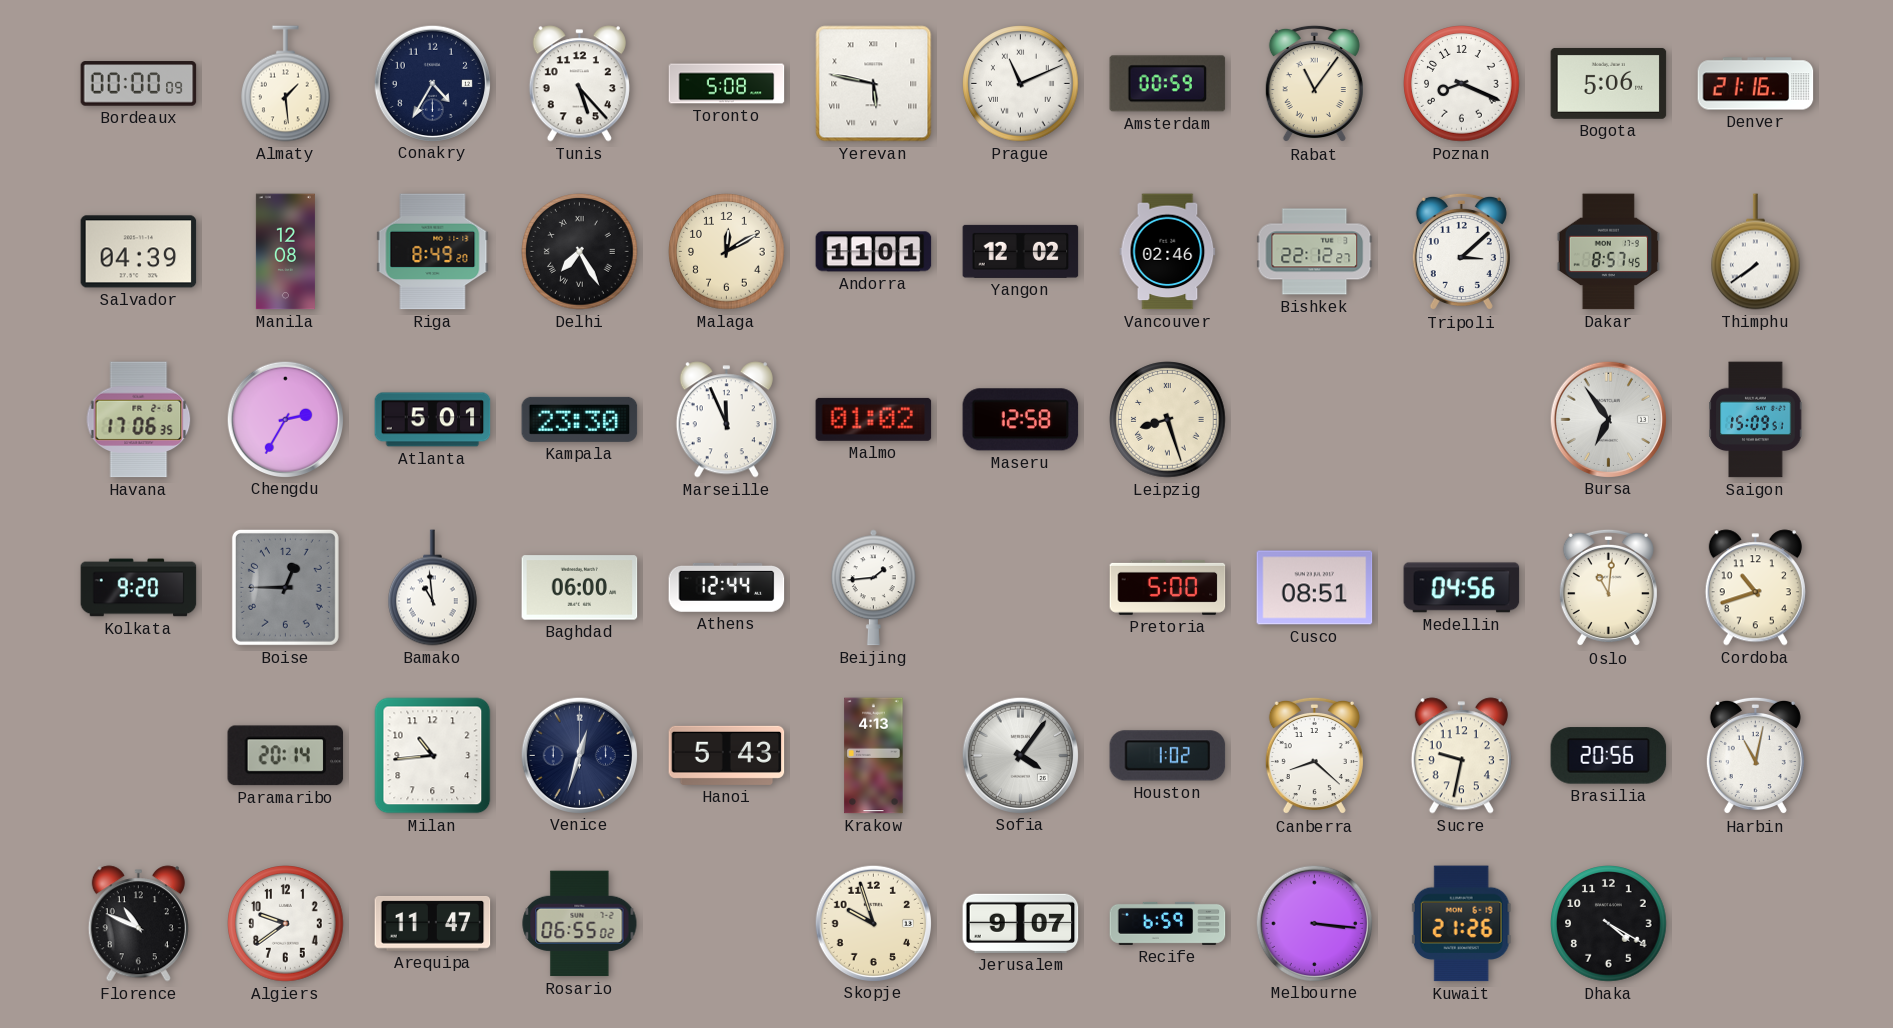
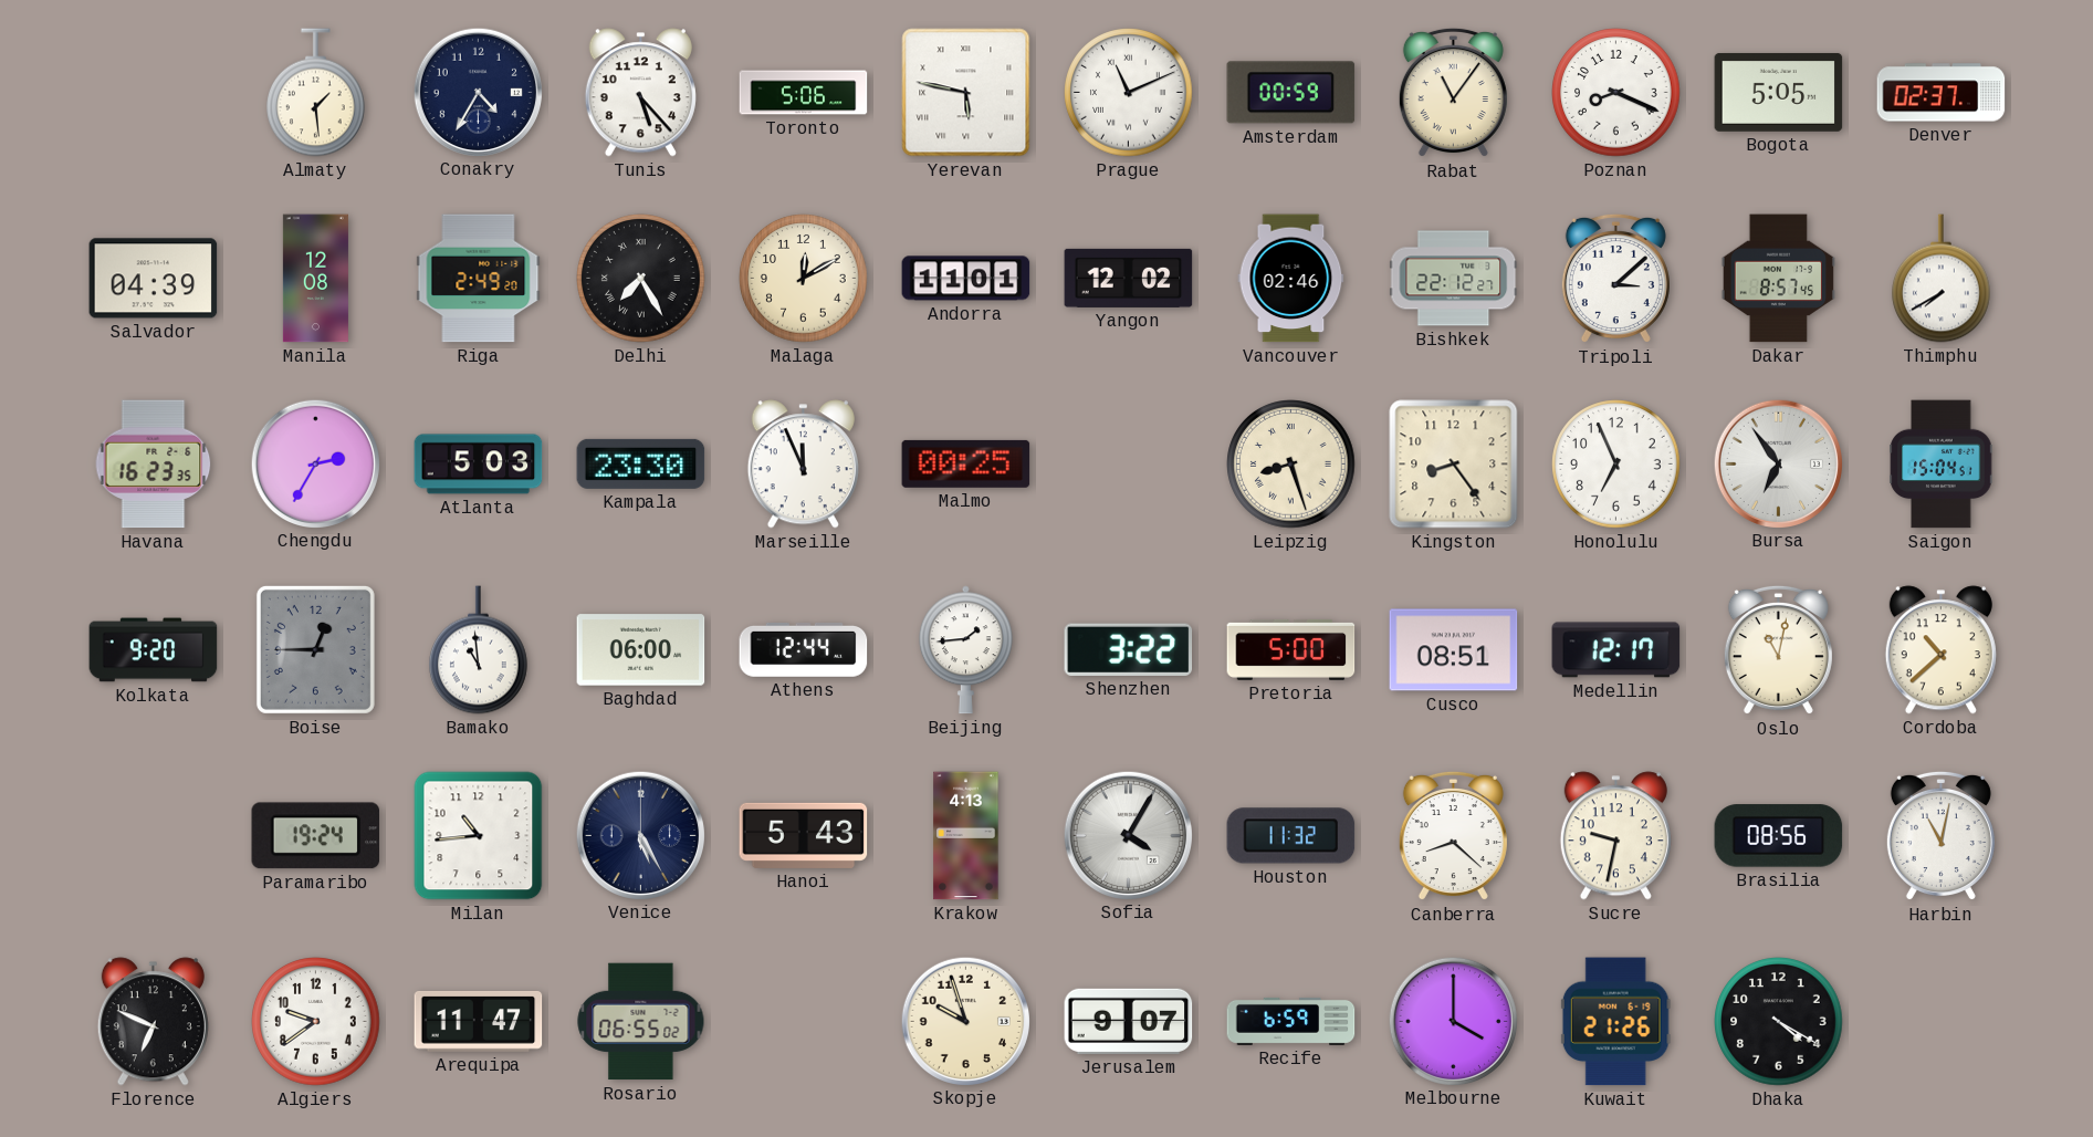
Bordeaux: 00:00 -> none (139, 84)
Toronto: 5:08 -> 5:06 (804, 93)
Bogota: 5:06 -> 5:05 (1779, 93)
Denver: 21:16 -> 02:37 (1942, 93)
Riga: 8:49 -> 2:49 (479, 279)
Thimphu: 7:39 -> 7:40 (1942, 279)
Havana: 17:06 -> 16:23 (154, 465)
Atlanta: 5:01 -> 5:03 (479, 465)
Malmo: 01:02 -> 00:25 (966, 463)
Maseru: 12:58 -> none (1021, 420)
Kingston: none -> 8:24 (1454, 465)
Honolulu: none -> 6:56 (1616, 465)
Saigon: 15:09 -> 15:04 (1942, 465)
Shenzhen: none -> 3:22 (1129, 649)
Medellin: 04:56 -> 12:17 (1616, 650)
Oslo: 11:01 -> 11:02 (1778, 650)
Cordoba: 10:42 -> 10:38 (1940, 650)
Paramaribo: 20:14 -> 19:24 (316, 836)
Venice: 12:33 -> 5:25 (640, 835)
Sofia: 4:06 -> 4:05 (1128, 835)
Houston: 1:02 -> 11:32 (1291, 836)
Brasilia: 20:56 -> 08:56 (1779, 836)
Florence: 10:49 -> 6:49 (153, 1022)
Melbourne: 3:16 -> 4:00 (1453, 1021)
